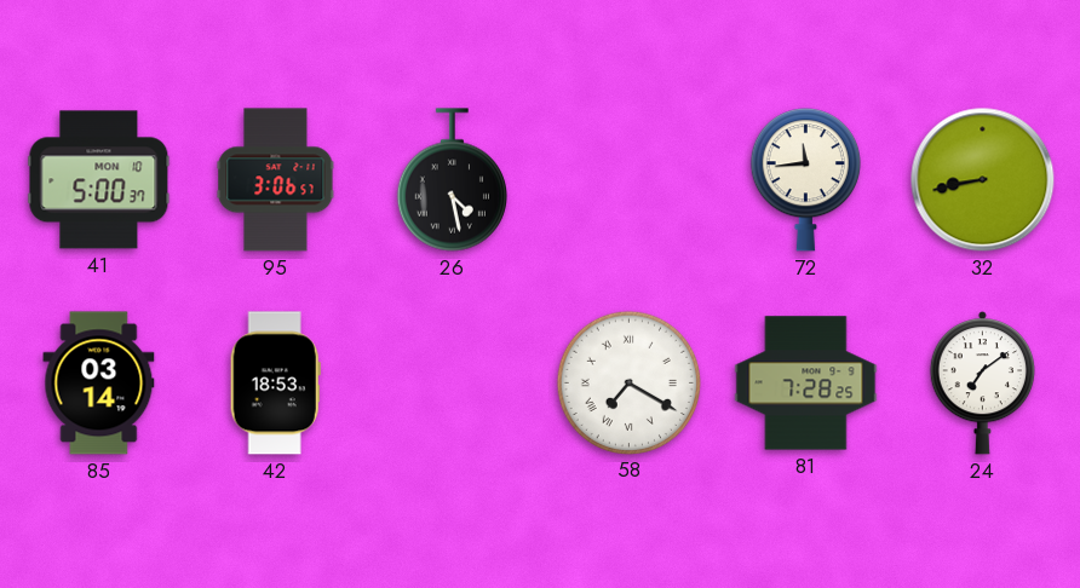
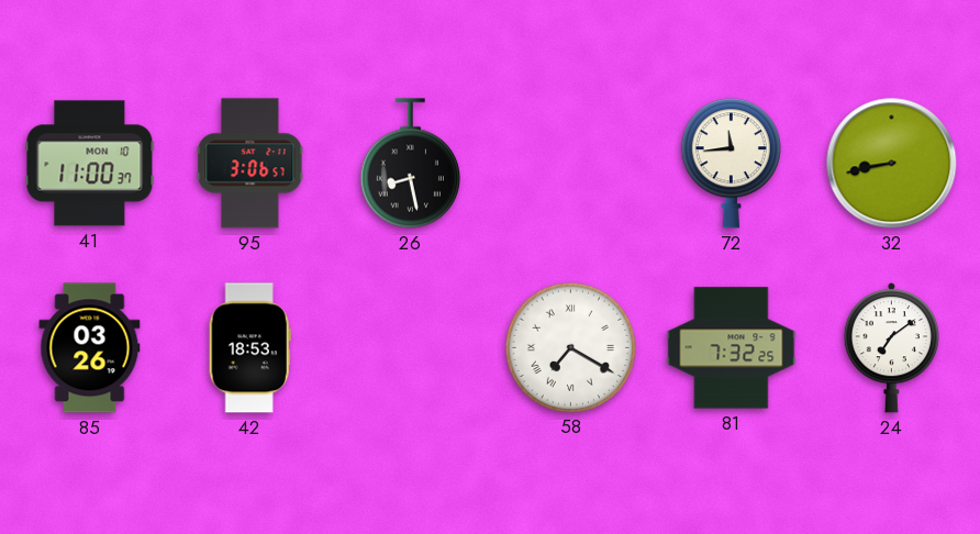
41: 5:00 -> 11:00 (90, 164)
26: 4:28 -> 8:28 (410, 164)
85: 03:14 -> 03:26 (90, 348)
81: 7:28 -> 7:32 (732, 348)
